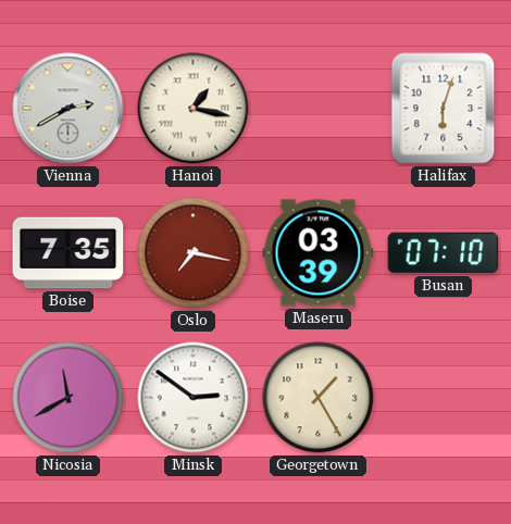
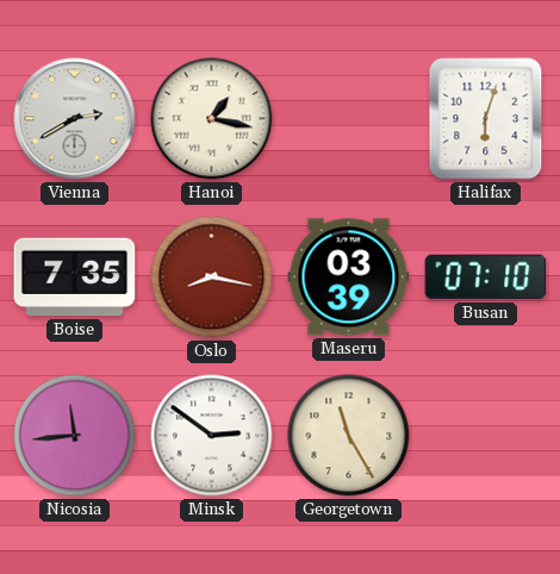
Oslo: 7:17 -> 8:17 (212, 277)
Nicosia: 11:40 -> 11:44 (75, 436)
Georgetown: 1:25 -> 11:25 (349, 436)
